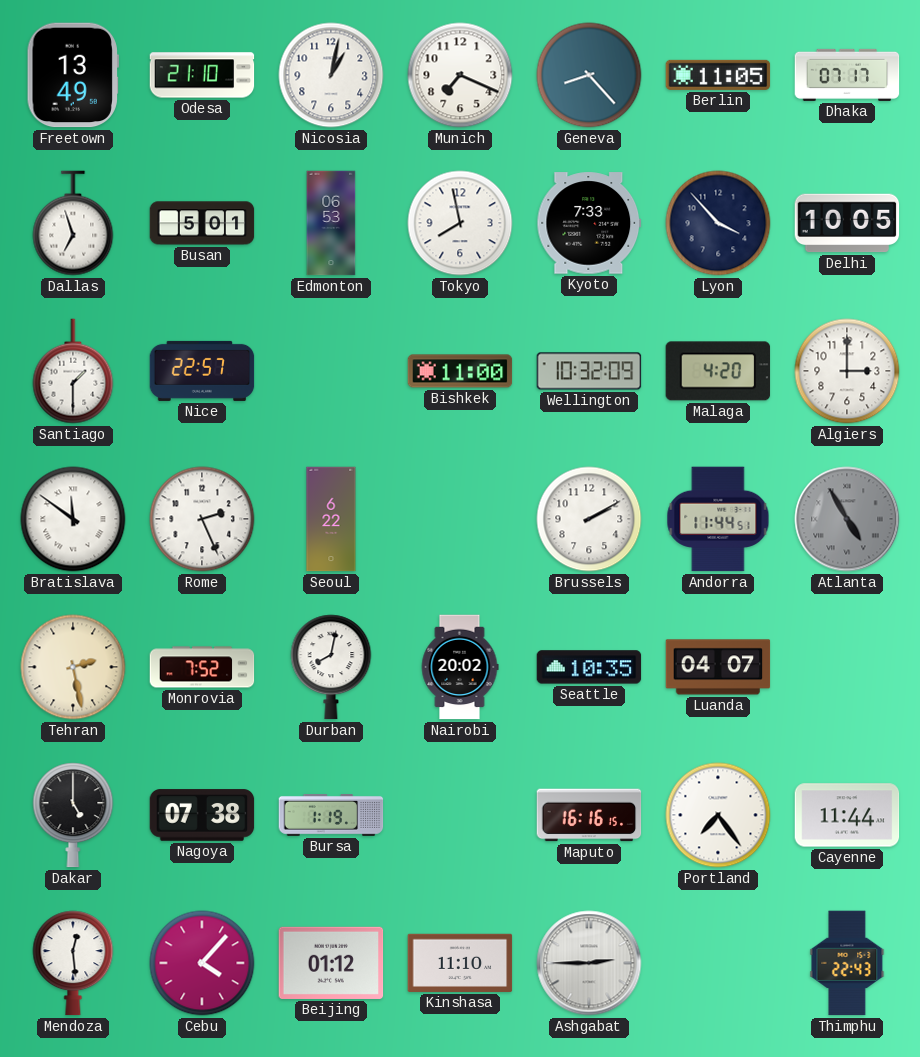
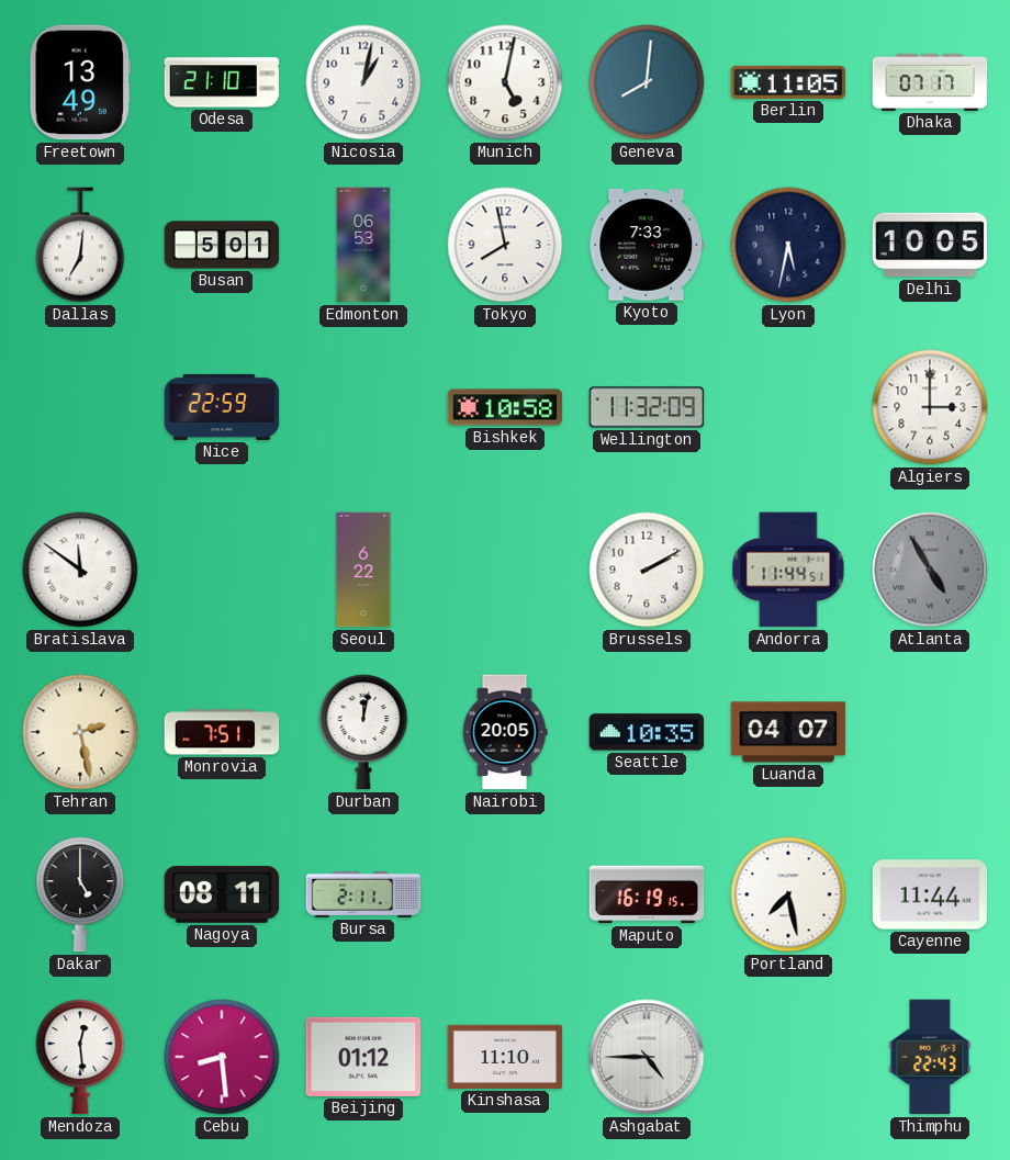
Munich: 7:19 -> 5:02 (505, 82)
Geneva: 8:23 -> 8:01 (647, 82)
Dallas: 6:57 -> 7:01 (80, 245)
Lyon: 3:53 -> 5:32 (788, 245)
Santiago: 1:30 -> none (73, 371)
Nice: 22:57 -> 22:59 (222, 407)
Bishkek: 11:00 -> 10:58 (505, 407)
Wellington: 10:32 -> 11:32 (647, 407)
Malaga: 4:20 -> none (718, 371)
Rome: 2:26 -> none (202, 519)
Monrovia: 7:52 -> 7:51 (222, 732)
Durban: 8:02 -> 12:02 (363, 732)
Nairobi: 20:02 -> 20:05 (505, 732)
Nagoya: 07:38 -> 08:11 (222, 894)
Bursa: 1:19 -> 2:11 (363, 896)
Maputo: 16:16 -> 16:19 (647, 894)
Portland: 7:24 -> 7:28 (788, 894)
Cebu: 4:07 -> 8:29 (222, 1057)
Ashgabat: 2:45 -> 4:45 (647, 1057)
